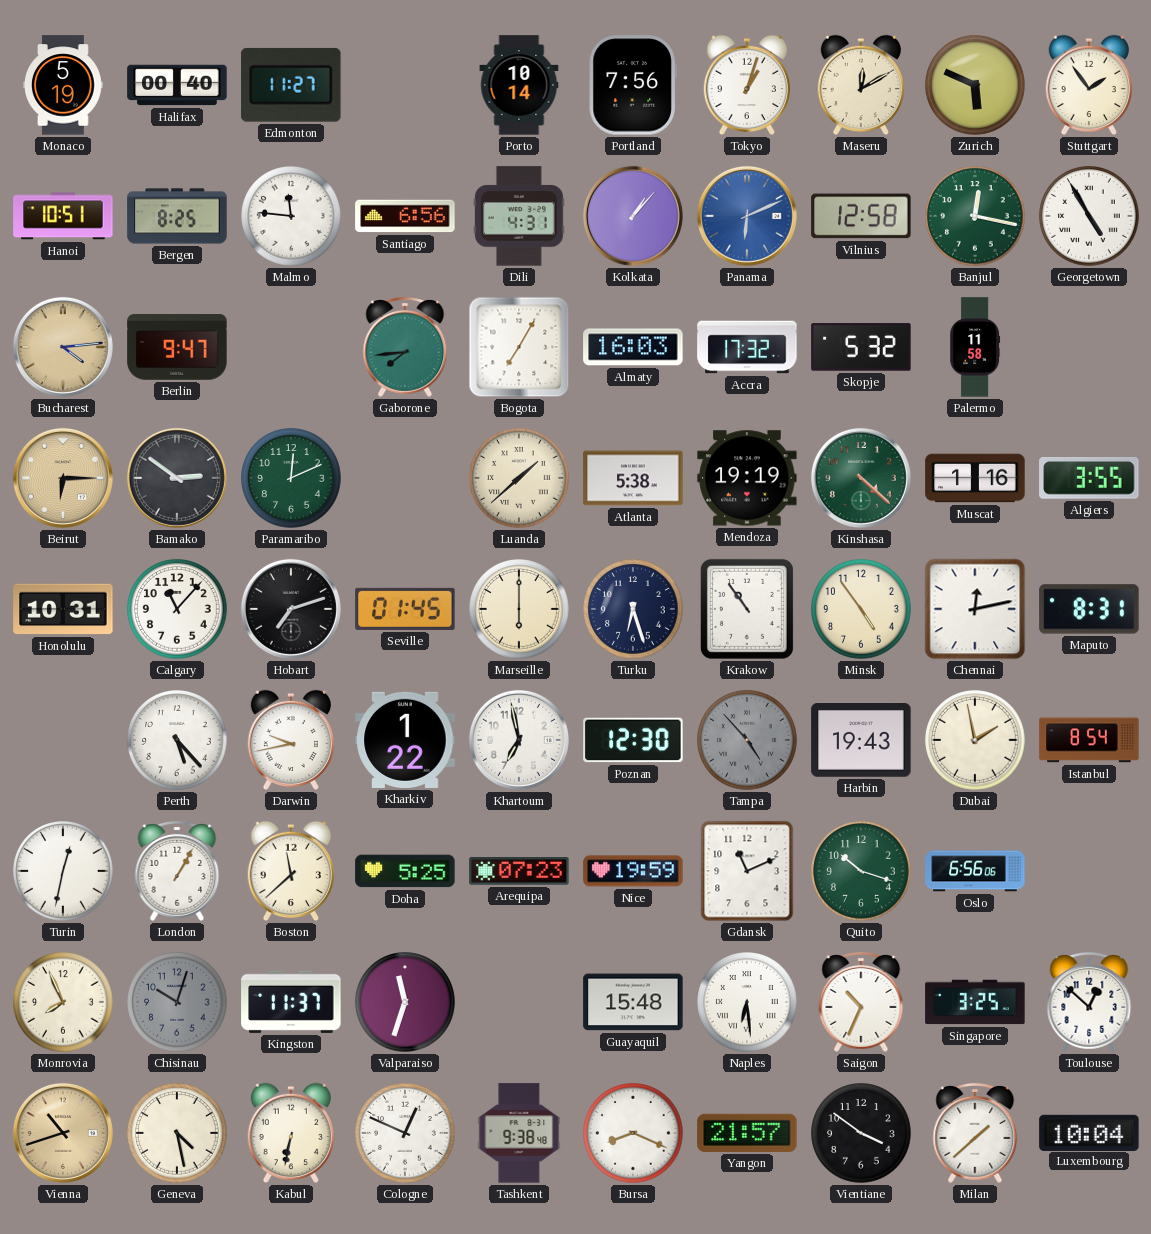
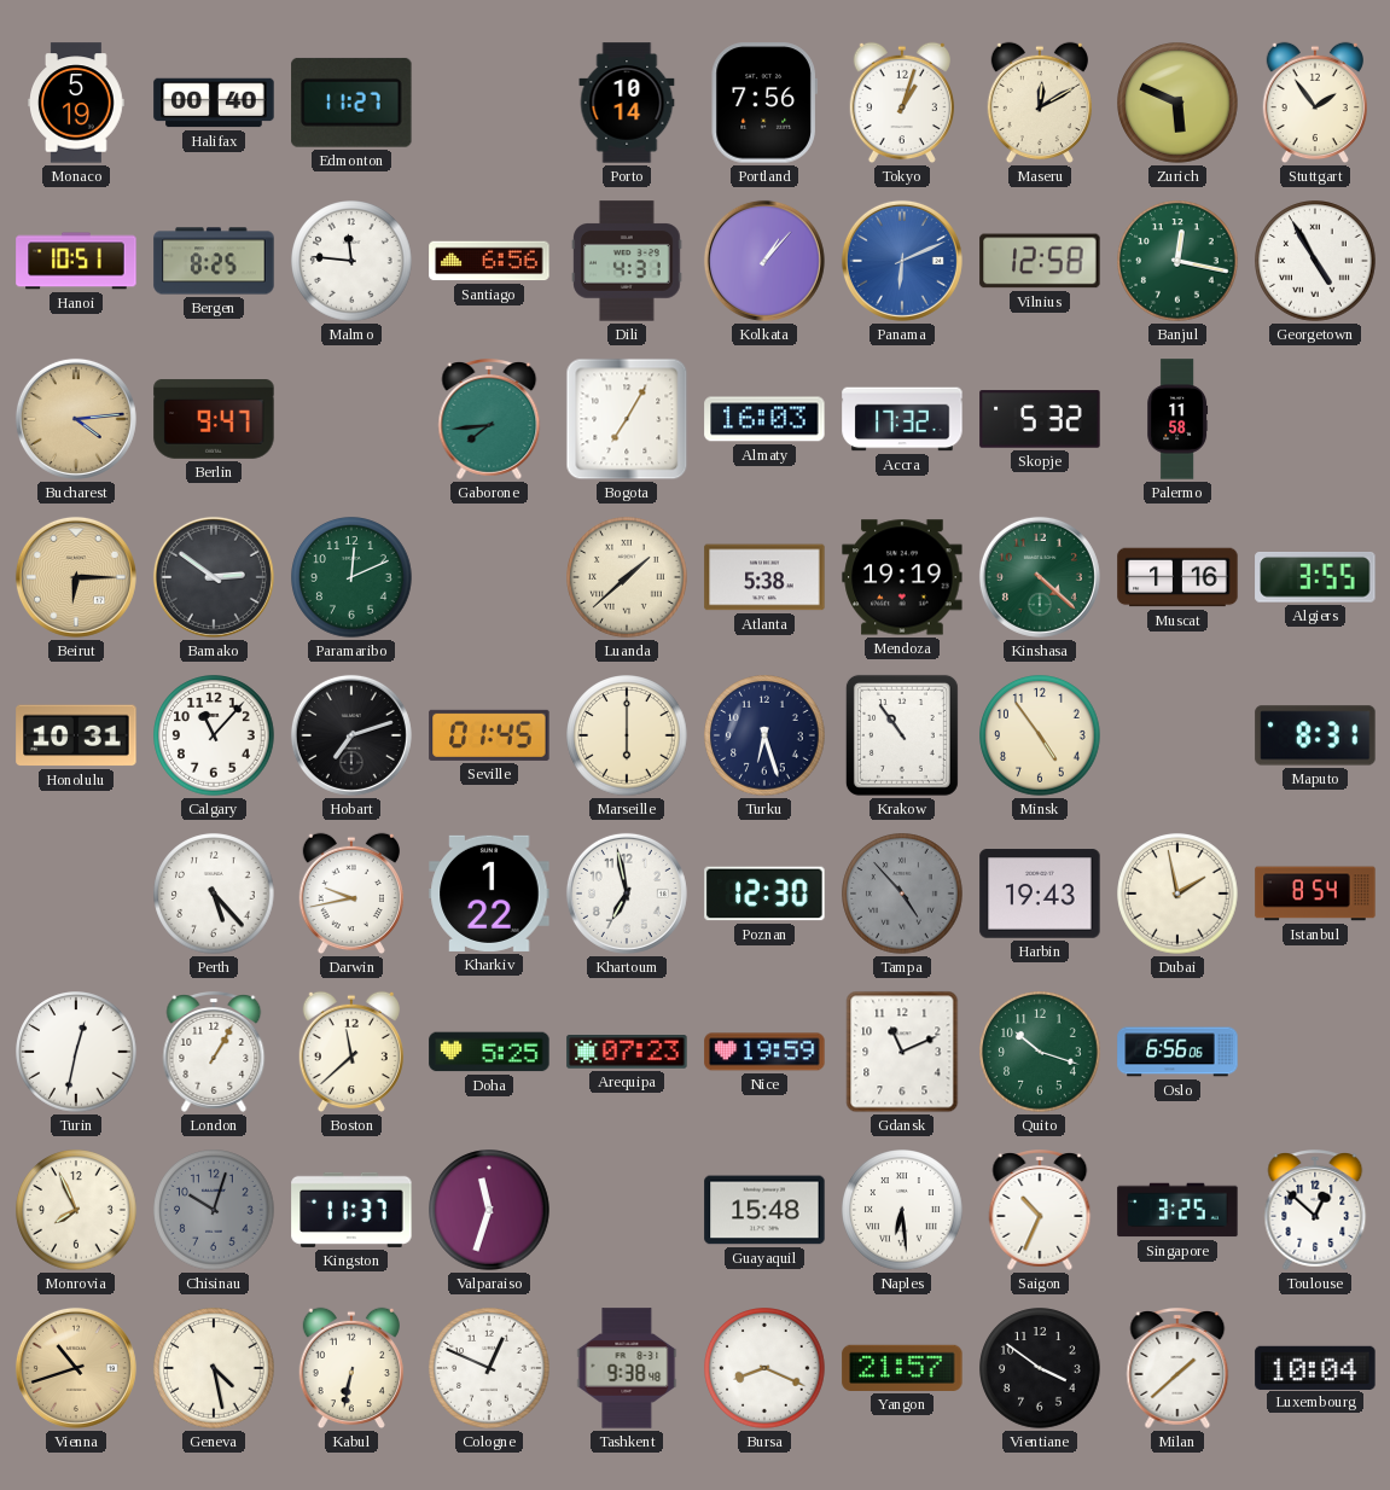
Chennai: 12:13 -> none (975, 609)
